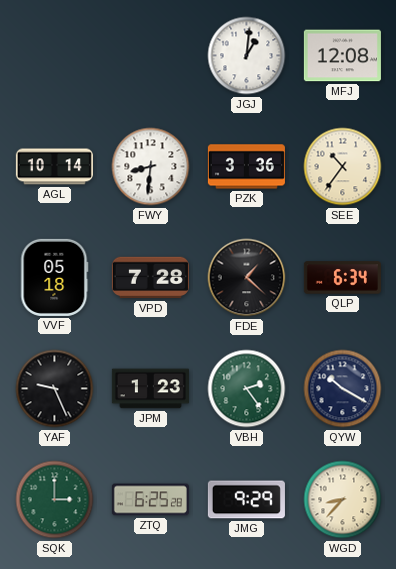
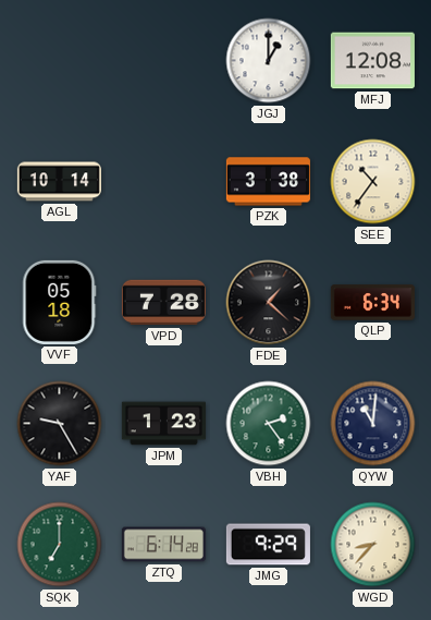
JGJ: 1:01 -> 1:00 (269, 61)
FWY: 8:31 -> none (151, 167)
PZK: 3:36 -> 3:38 (268, 182)
YAF: 9:26 -> 9:25 (60, 424)
QYW: 10:20 -> 11:01 (373, 424)
SQK: 3:00 -> 7:00 (60, 545)
ZTQ: 6:25 -> 6:14 (163, 545)
